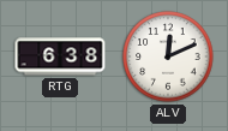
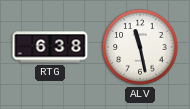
ALV: 12:11 -> 11:28 (140, 47)
